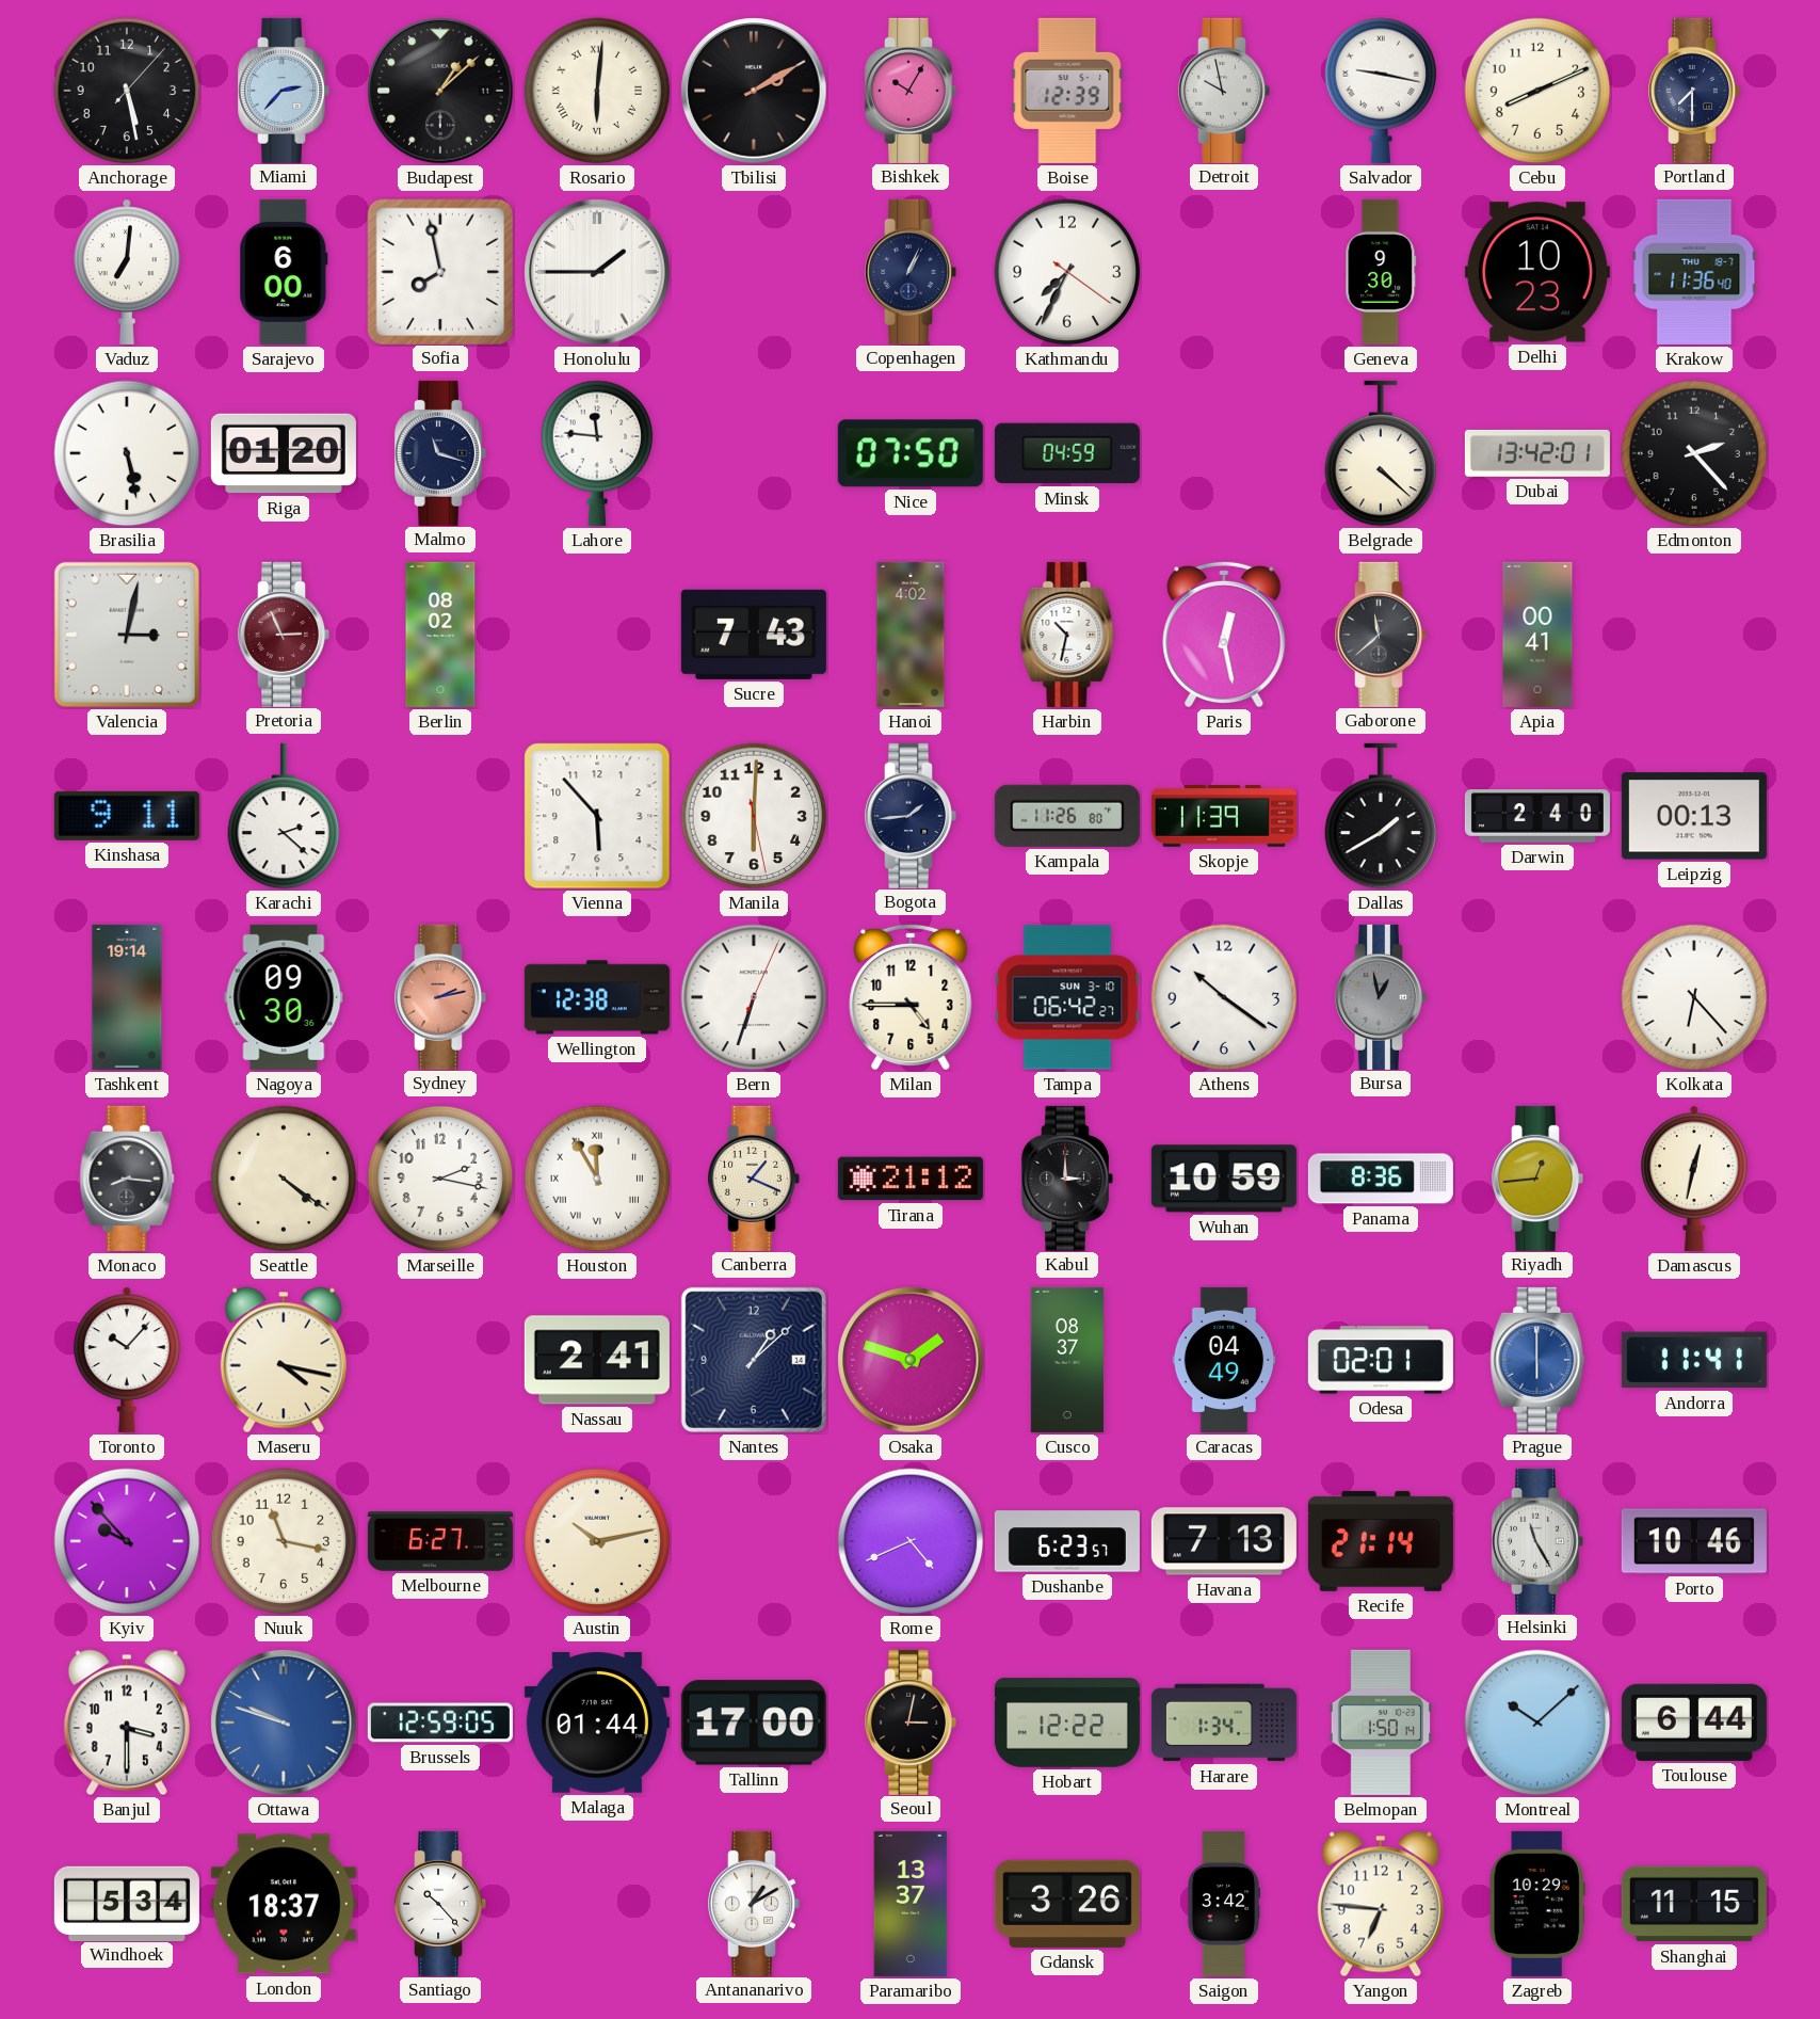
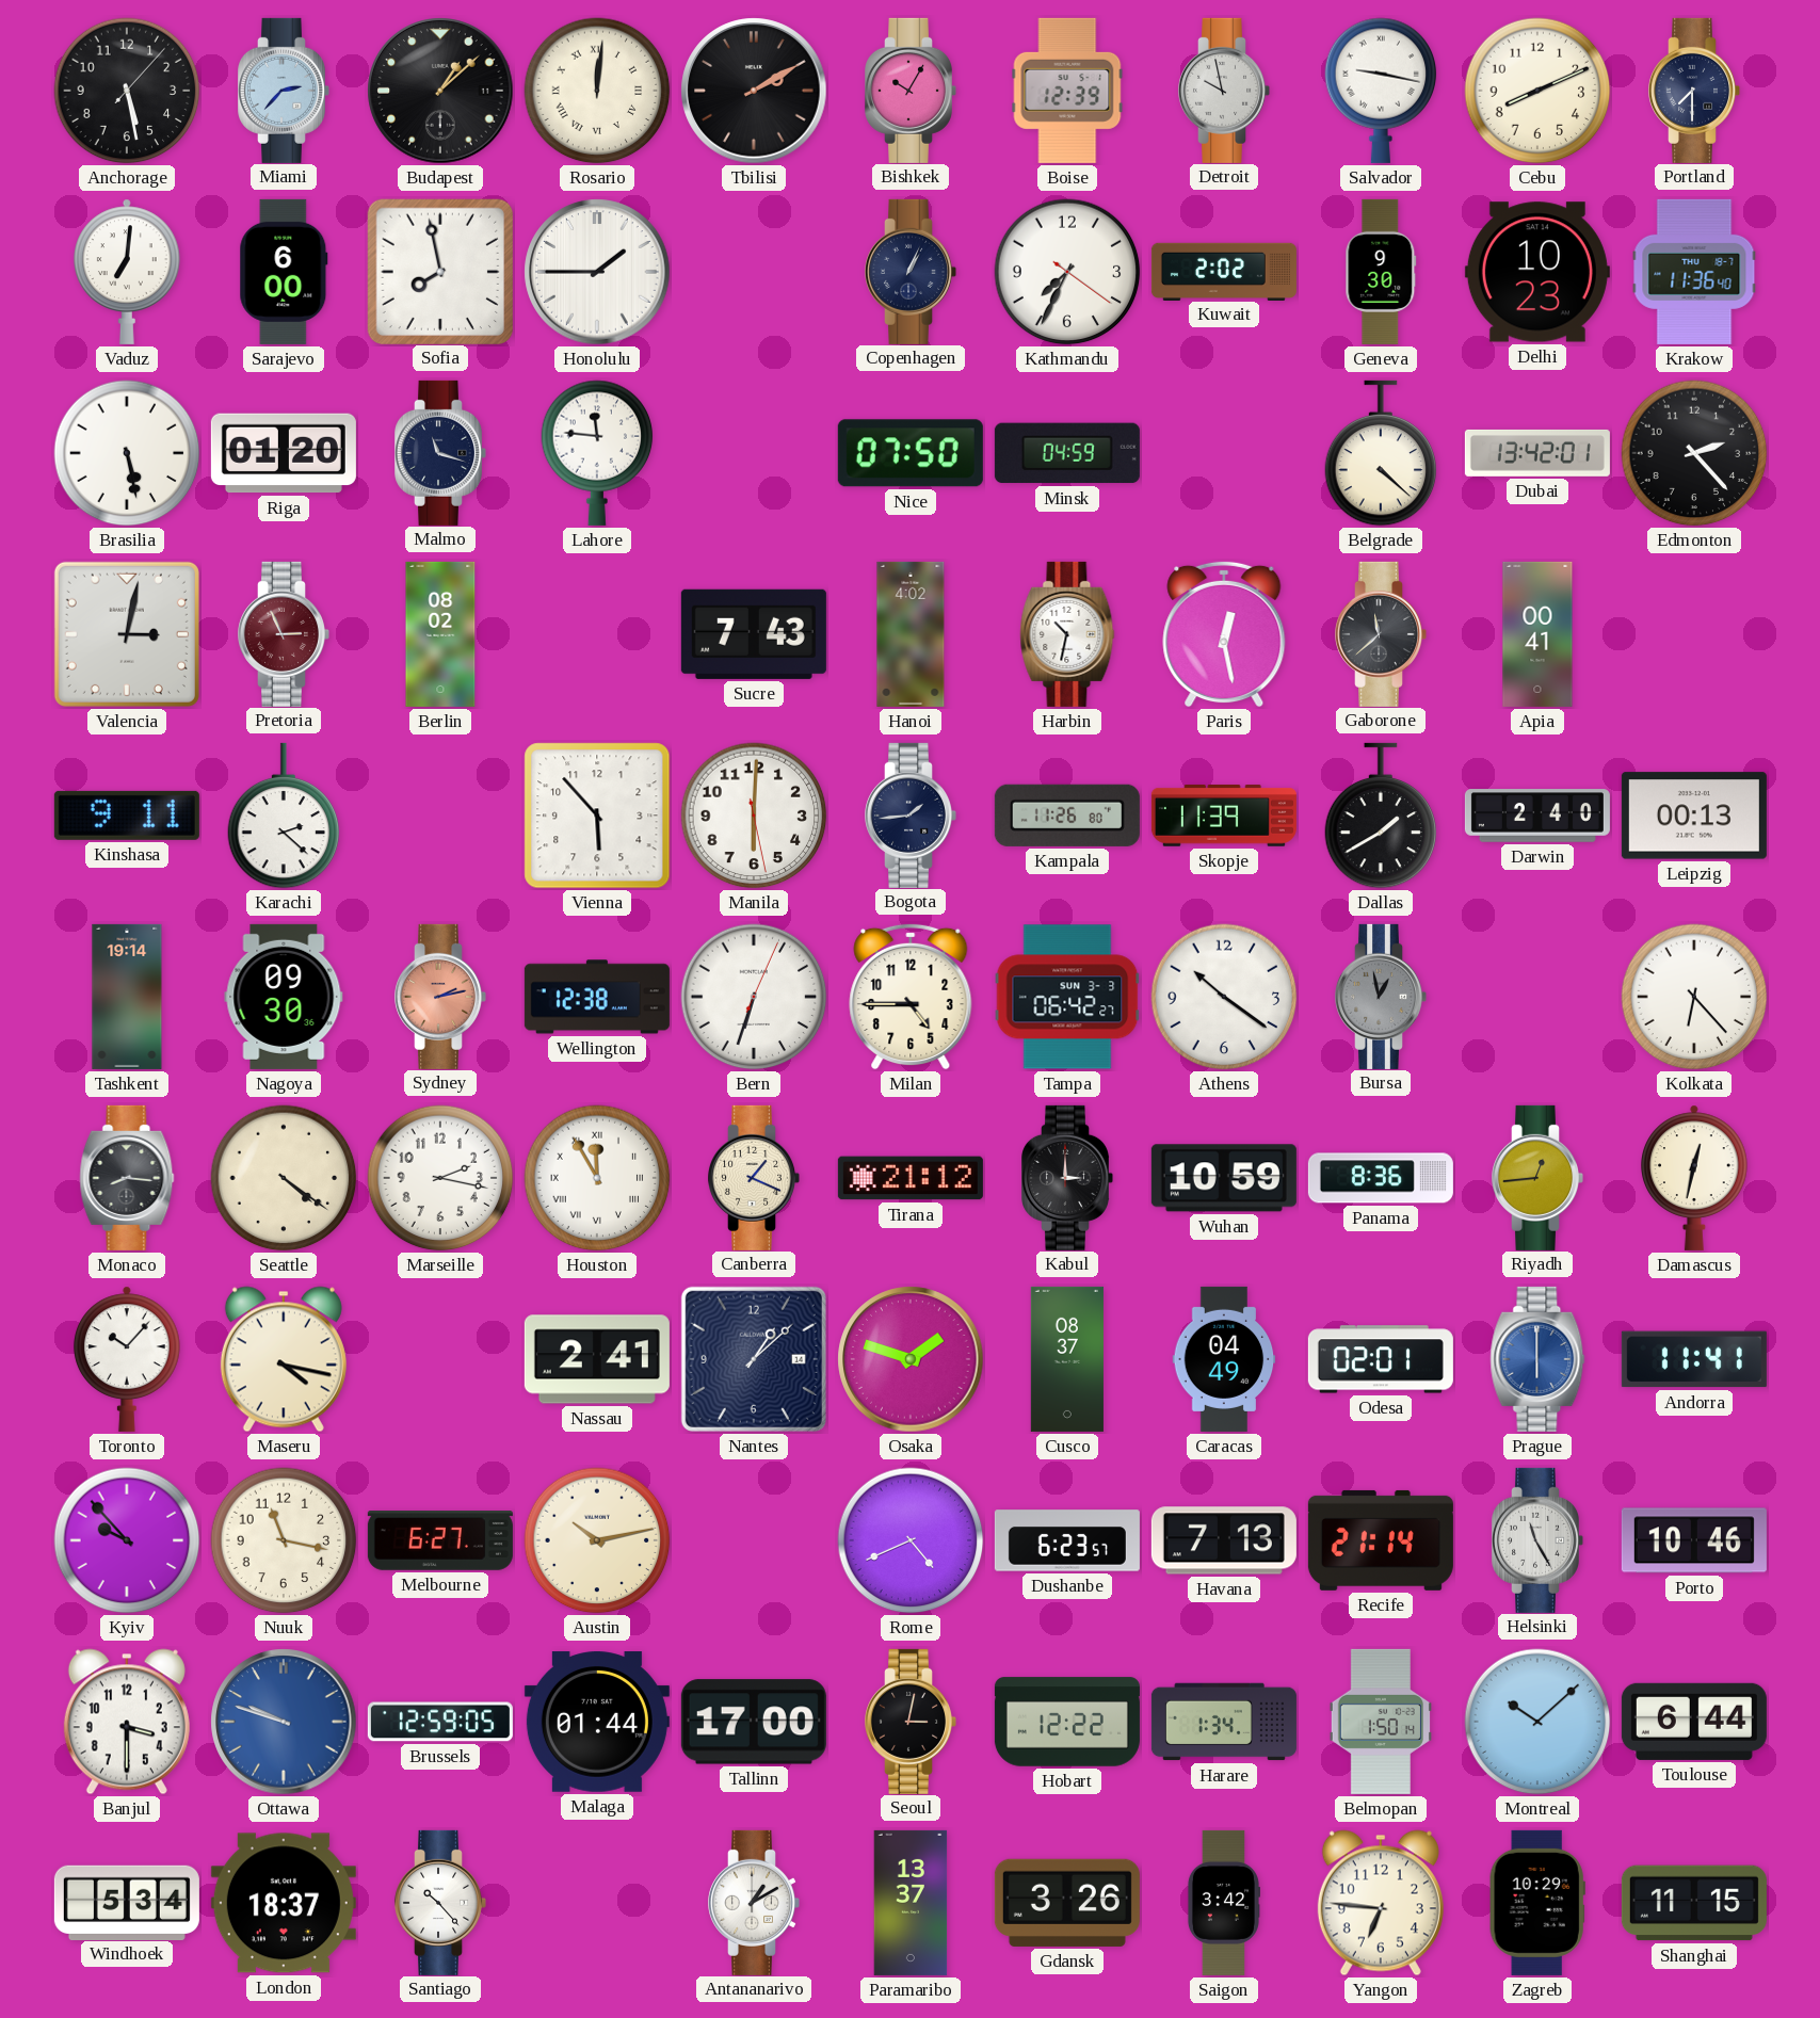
Rosario: 6:01 -> 12:01 (597, 91)
Kuwait: none -> 2:02 (1224, 271)
Tampa date: SUN 3-10 -> SUN 3-3 (1067, 997)
